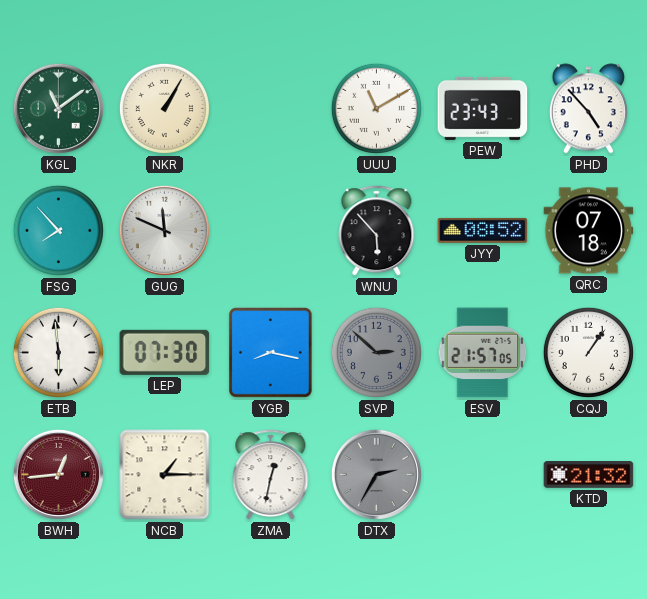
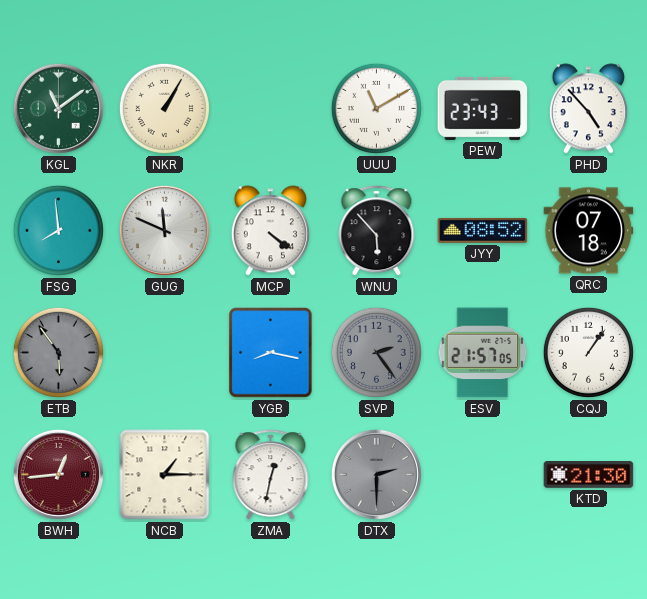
FSG: 7:53 -> 7:59 (58, 230)
MCP: none -> 4:21 (270, 231)
ETB: 5:59 -> 5:54 (58, 352)
ETB dial: white -> grey (58, 352)
LEP: 07:30 -> none (165, 352)
SVP: 2:52 -> 2:24 (376, 352)
DTX: 2:35 -> 2:30 (376, 474)
KTD: 21:32 -> 21:30 (589, 475)
